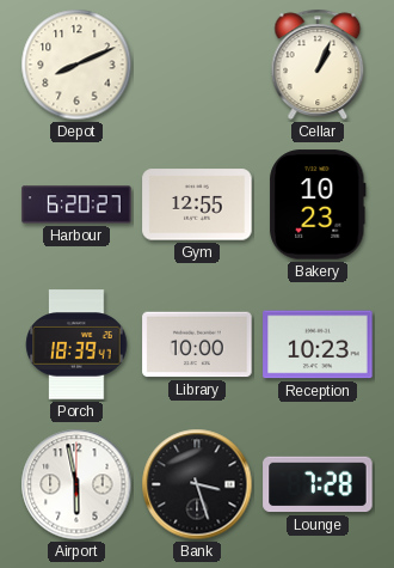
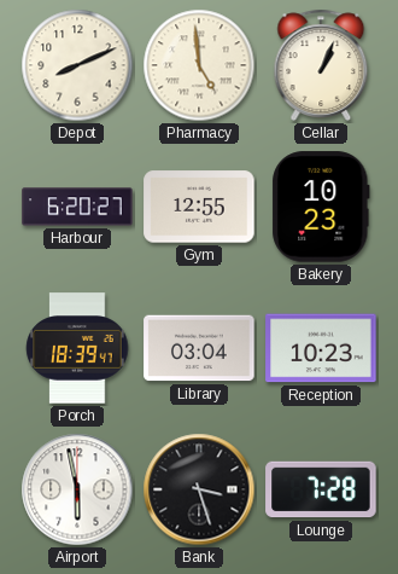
Pharmacy: none -> 4:59 (199, 65)
Library: 10:00 -> 03:04 (199, 348)
